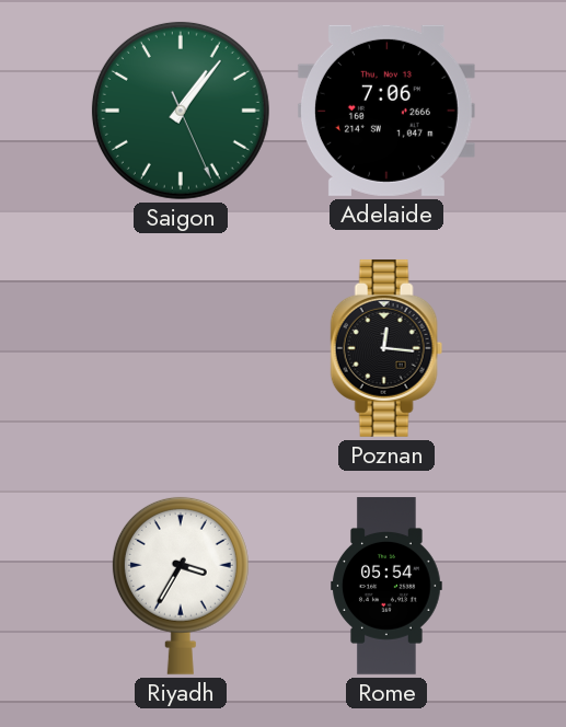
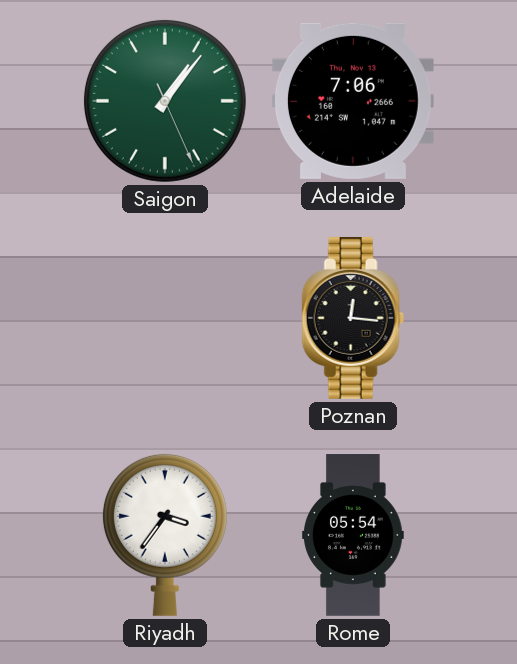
Riyadh: 3:35 -> 3:36 (165, 535)
